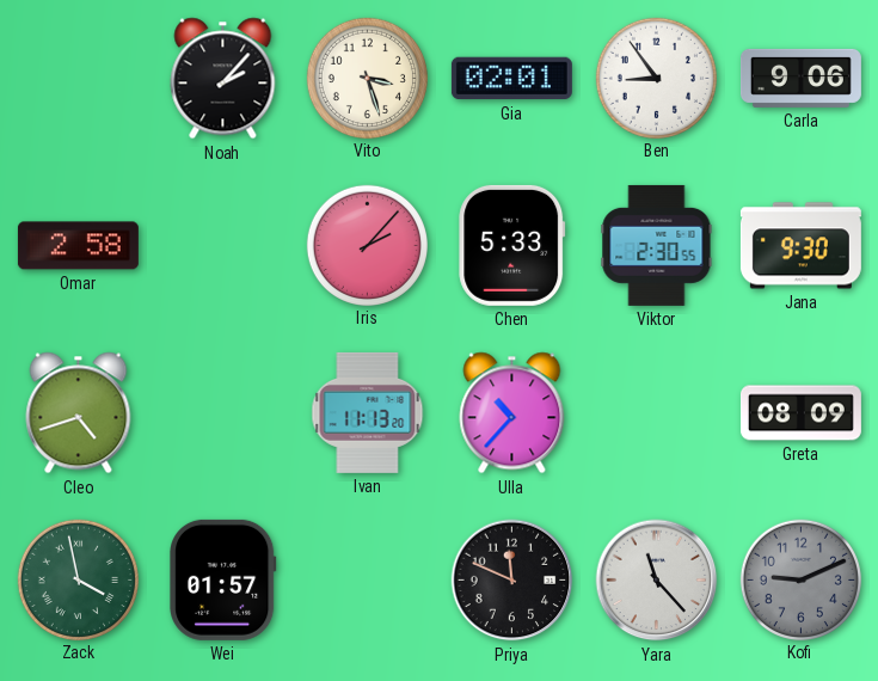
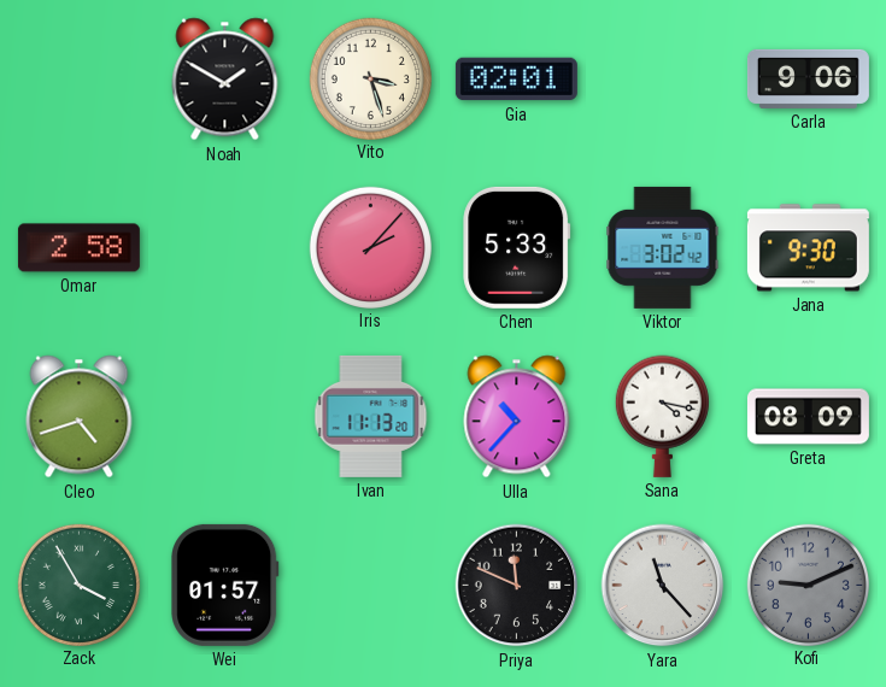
Noah: 2:07 -> 1:50 (225, 80)
Ben: 8:54 -> none (656, 78)
Viktor: 2:30 -> 3:02 (663, 247)
Sana: none -> 4:17 (662, 416)
Zack: 3:58 -> 3:55 (78, 585)
